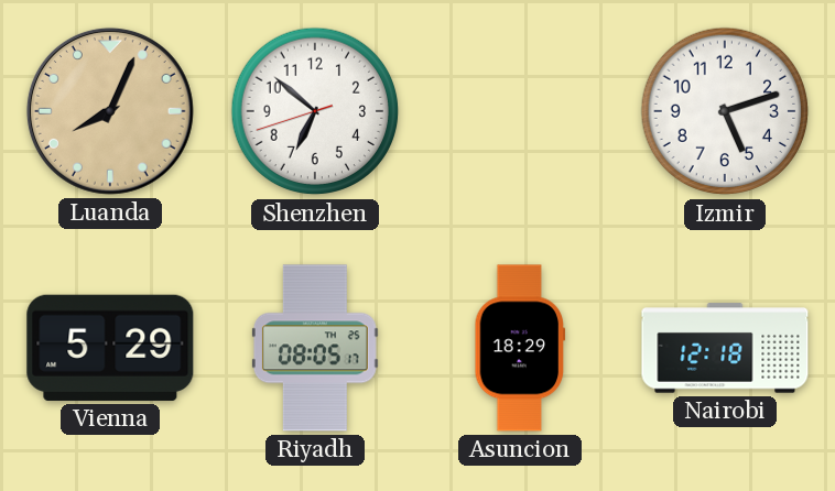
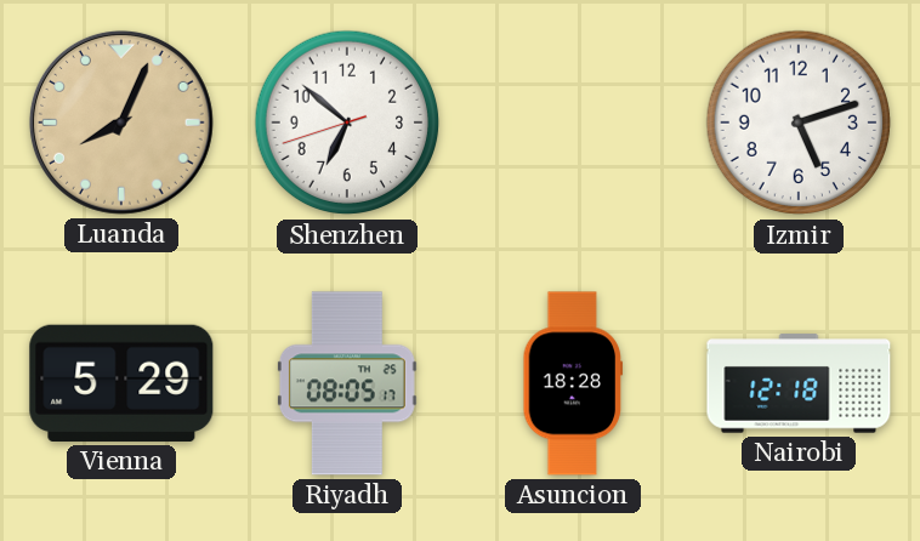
Asuncion: 18:29 -> 18:28 (573, 383)
